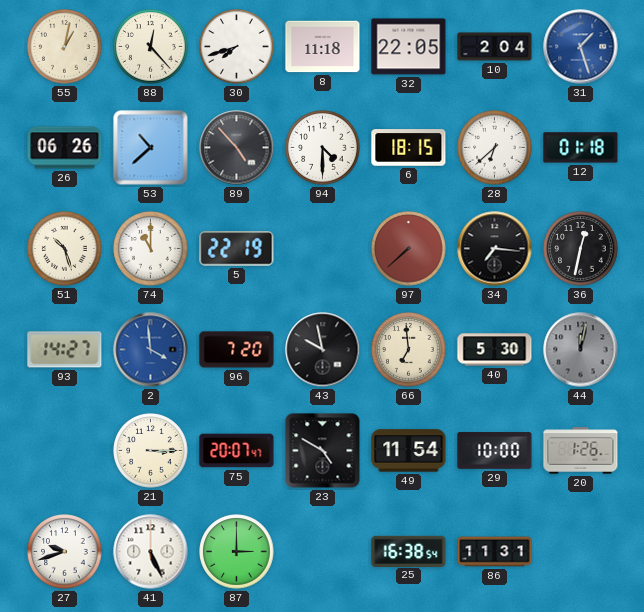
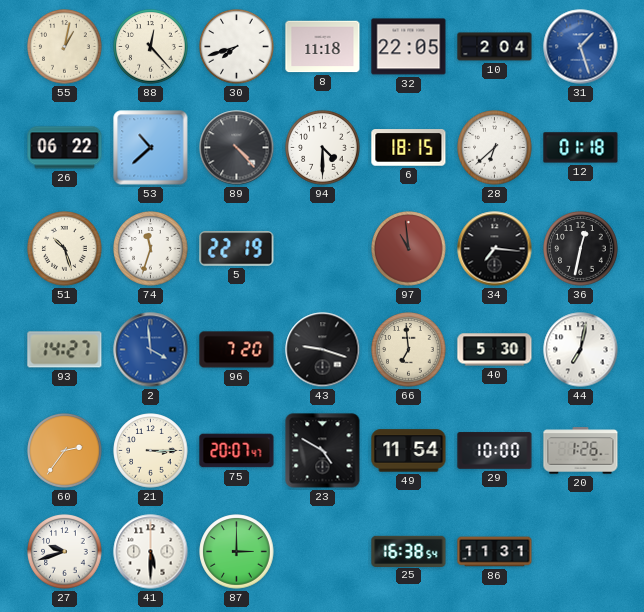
26: 06:26 -> 06:22 (65, 148)
89: 4:53 -> 4:23 (237, 148)
74: 11:00 -> 11:33 (151, 249)
97: 7:38 -> 10:59 (409, 249)
43: 9:58 -> 9:18 (323, 350)
44: 12:02 -> 7:02 (581, 350)
44 dial: grey -> white (581, 350)
60: none -> 2:36 (65, 451)
41: 5:26 -> 5:30 (151, 552)
